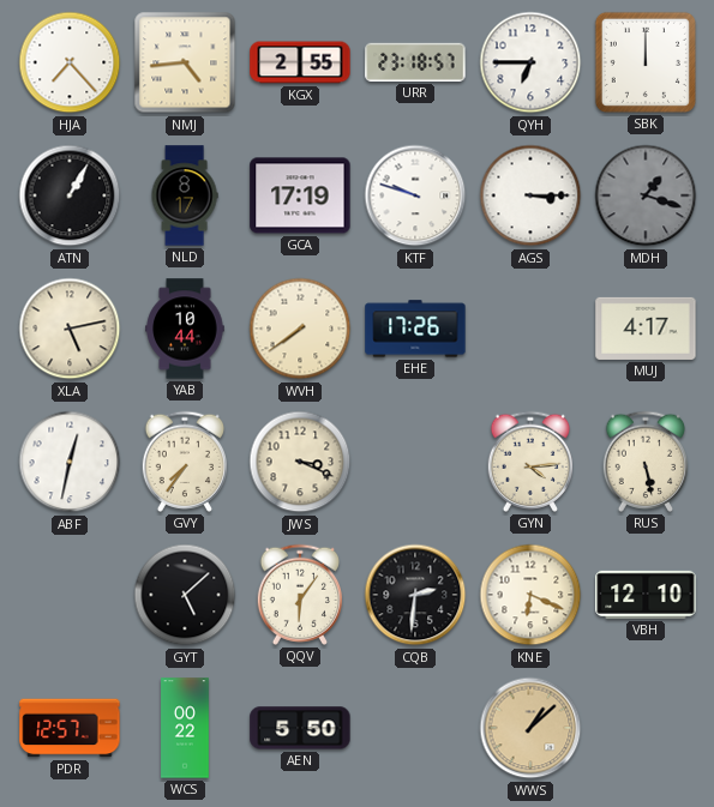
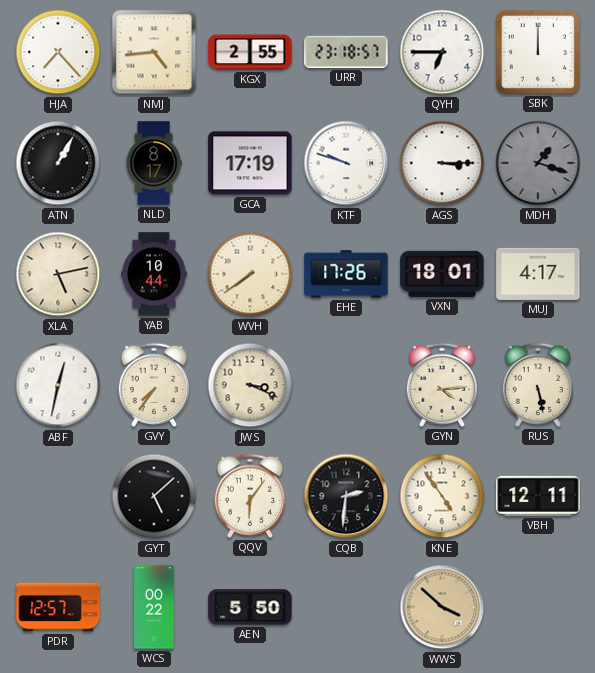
VXN: none -> 18:01 (442, 274)
KNE: 6:19 -> 4:54 (442, 496)
VBH: 12:10 -> 12:11 (538, 496)
WWS: 1:08 -> 3:52 (442, 607)
